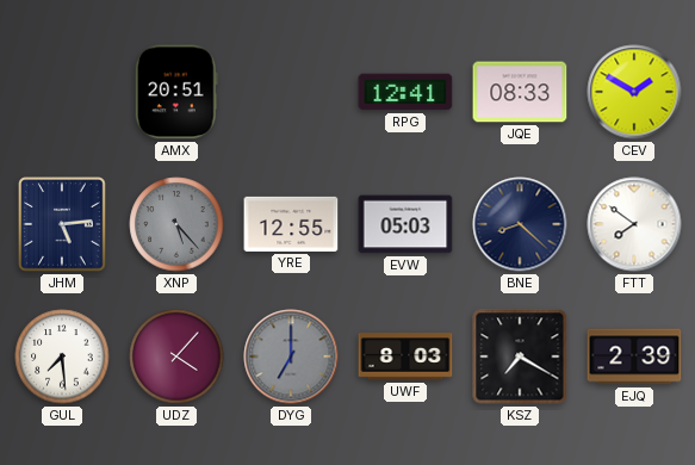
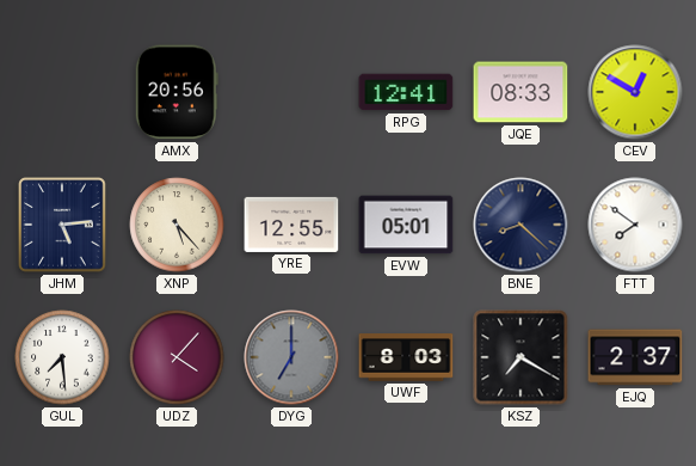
AMX: 20:51 -> 20:56 (177, 92)
CEV: 1:50 -> 12:50 (635, 92)
XNP dial: grey -> cream (177, 225)
EVW: 05:03 -> 05:01 (406, 225)
EJQ: 2:39 -> 2:37 (635, 357)
